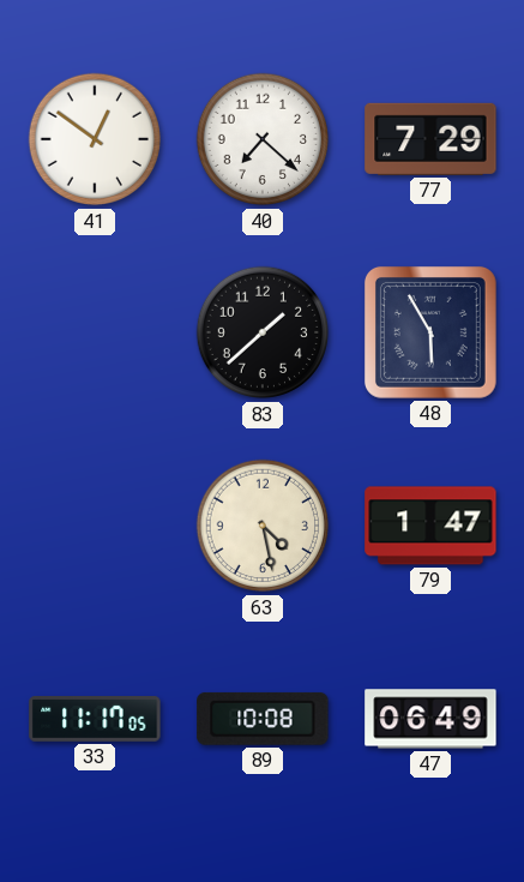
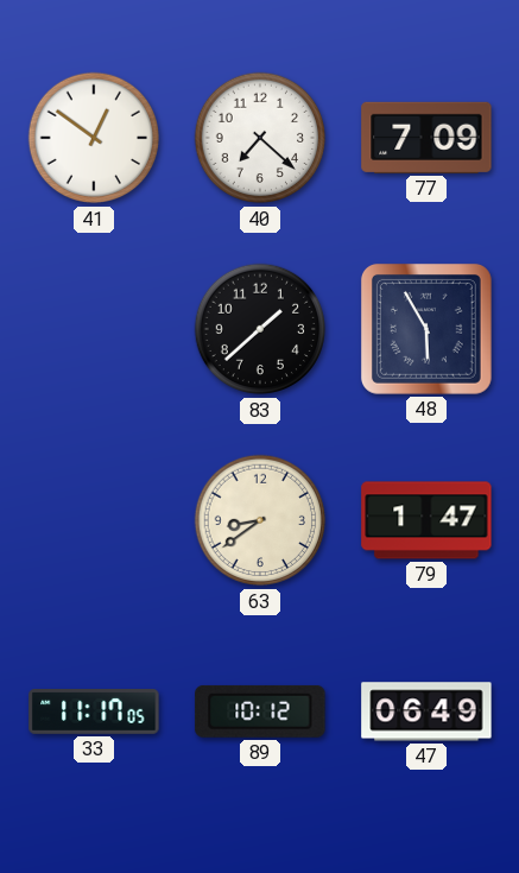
77: 7:29 -> 7:09 (426, 138)
63: 4:28 -> 8:39 (260, 520)
89: 10:08 -> 10:12 (260, 711)
